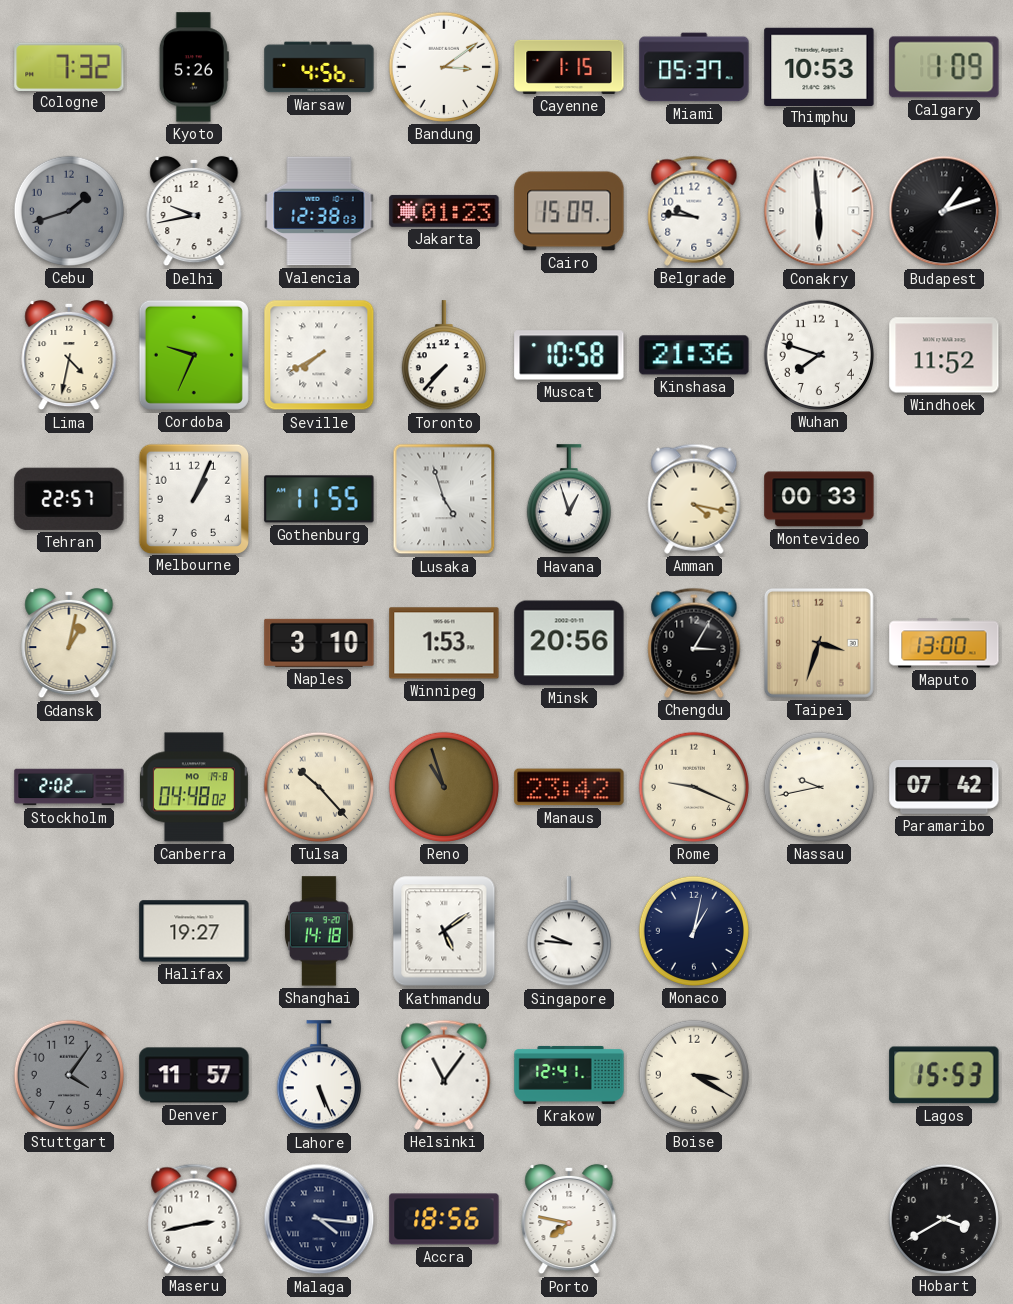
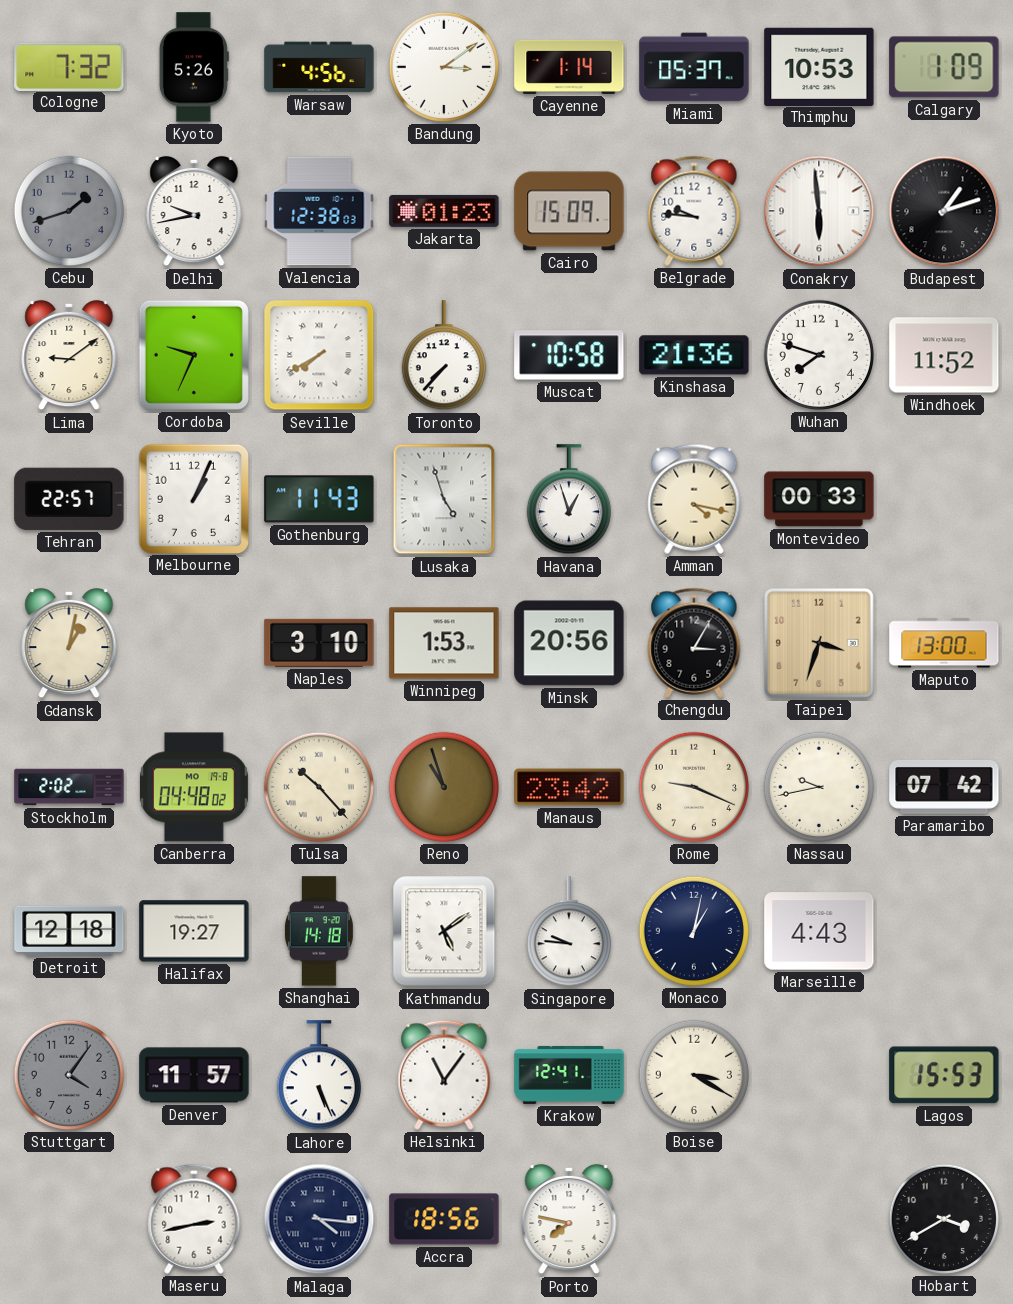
Cayenne: 1:15 -> 1:14 (569, 67)
Lima: 4:32 -> 9:09 (69, 355)
Gothenburg: 11:55 -> 11:43 (319, 499)
Detroit: none -> 12:18 (69, 931)
Marseille: none -> 4:43 (819, 931)
